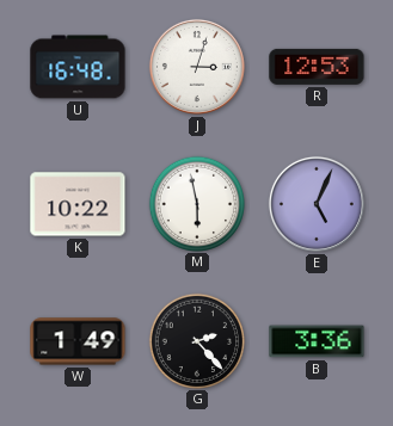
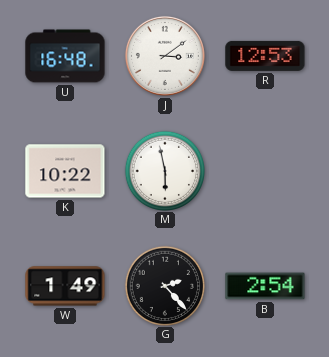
J: 3:03 -> 3:09 (165, 56)
E: 5:04 -> none (317, 204)
B: 3:36 -> 2:54 (265, 286)
